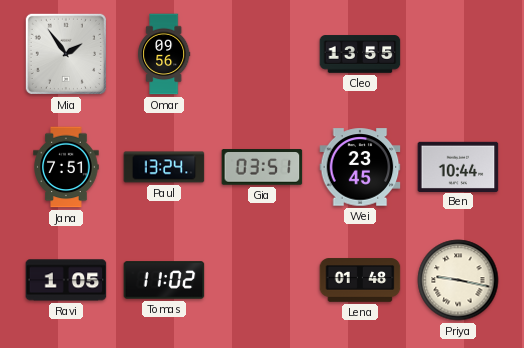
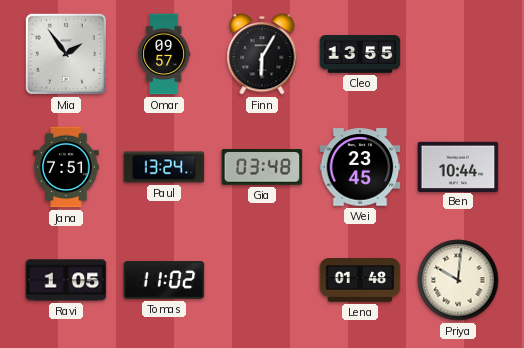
Omar: 09:56 -> 09:57 (164, 54)
Finn: none -> 6:05 (262, 54)
Gia: 03:51 -> 03:48 (262, 167)
Priya: 9:17 -> 10:01 (458, 280)
